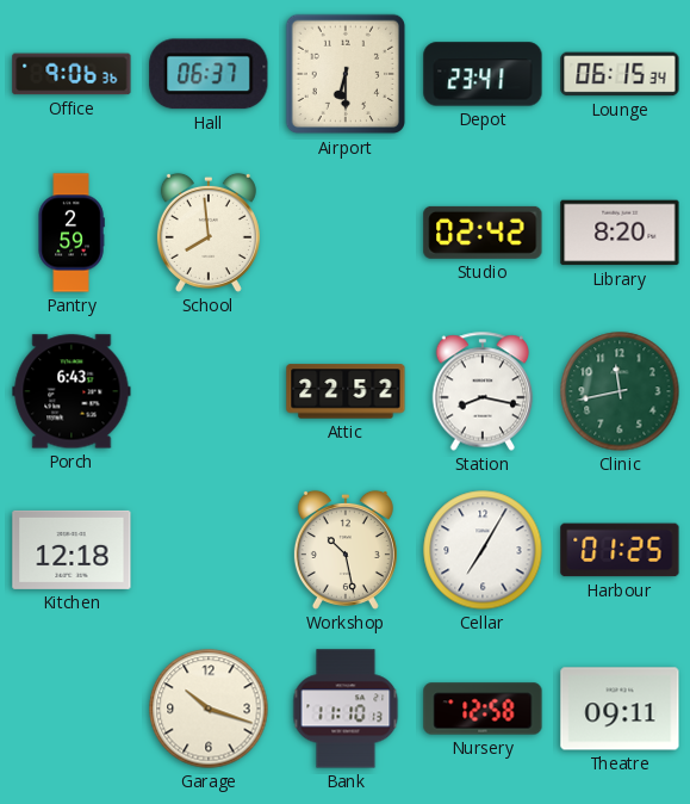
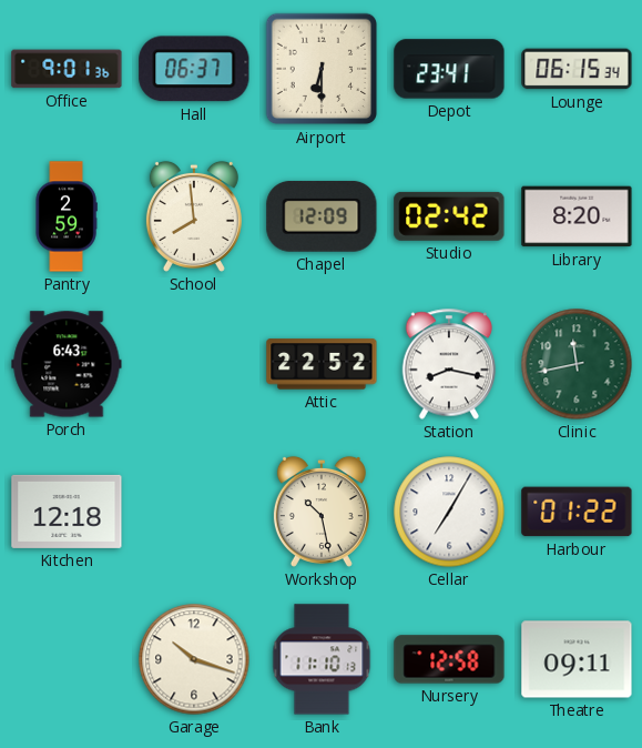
Office: 9:06 -> 9:01 (67, 69)
Chapel: none -> 12:09 (322, 216)
Harbour: 01:25 -> 01:22 (577, 512)
